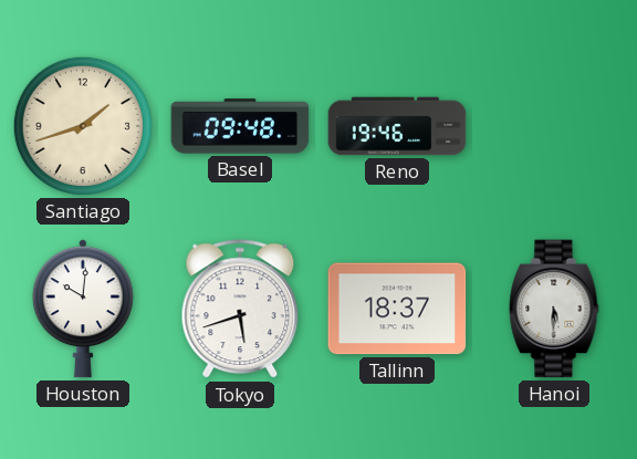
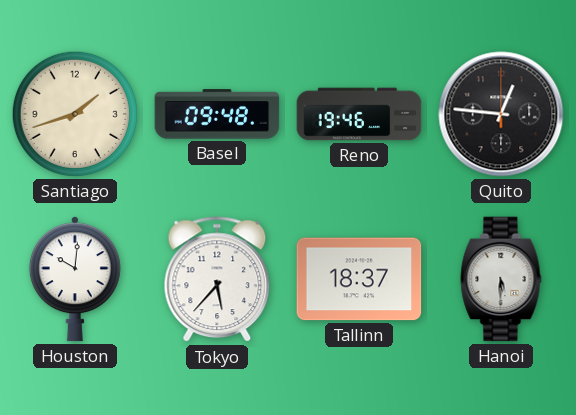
Quito: none -> 12:46 (501, 114)
Tokyo: 5:42 -> 5:37 (217, 280)
